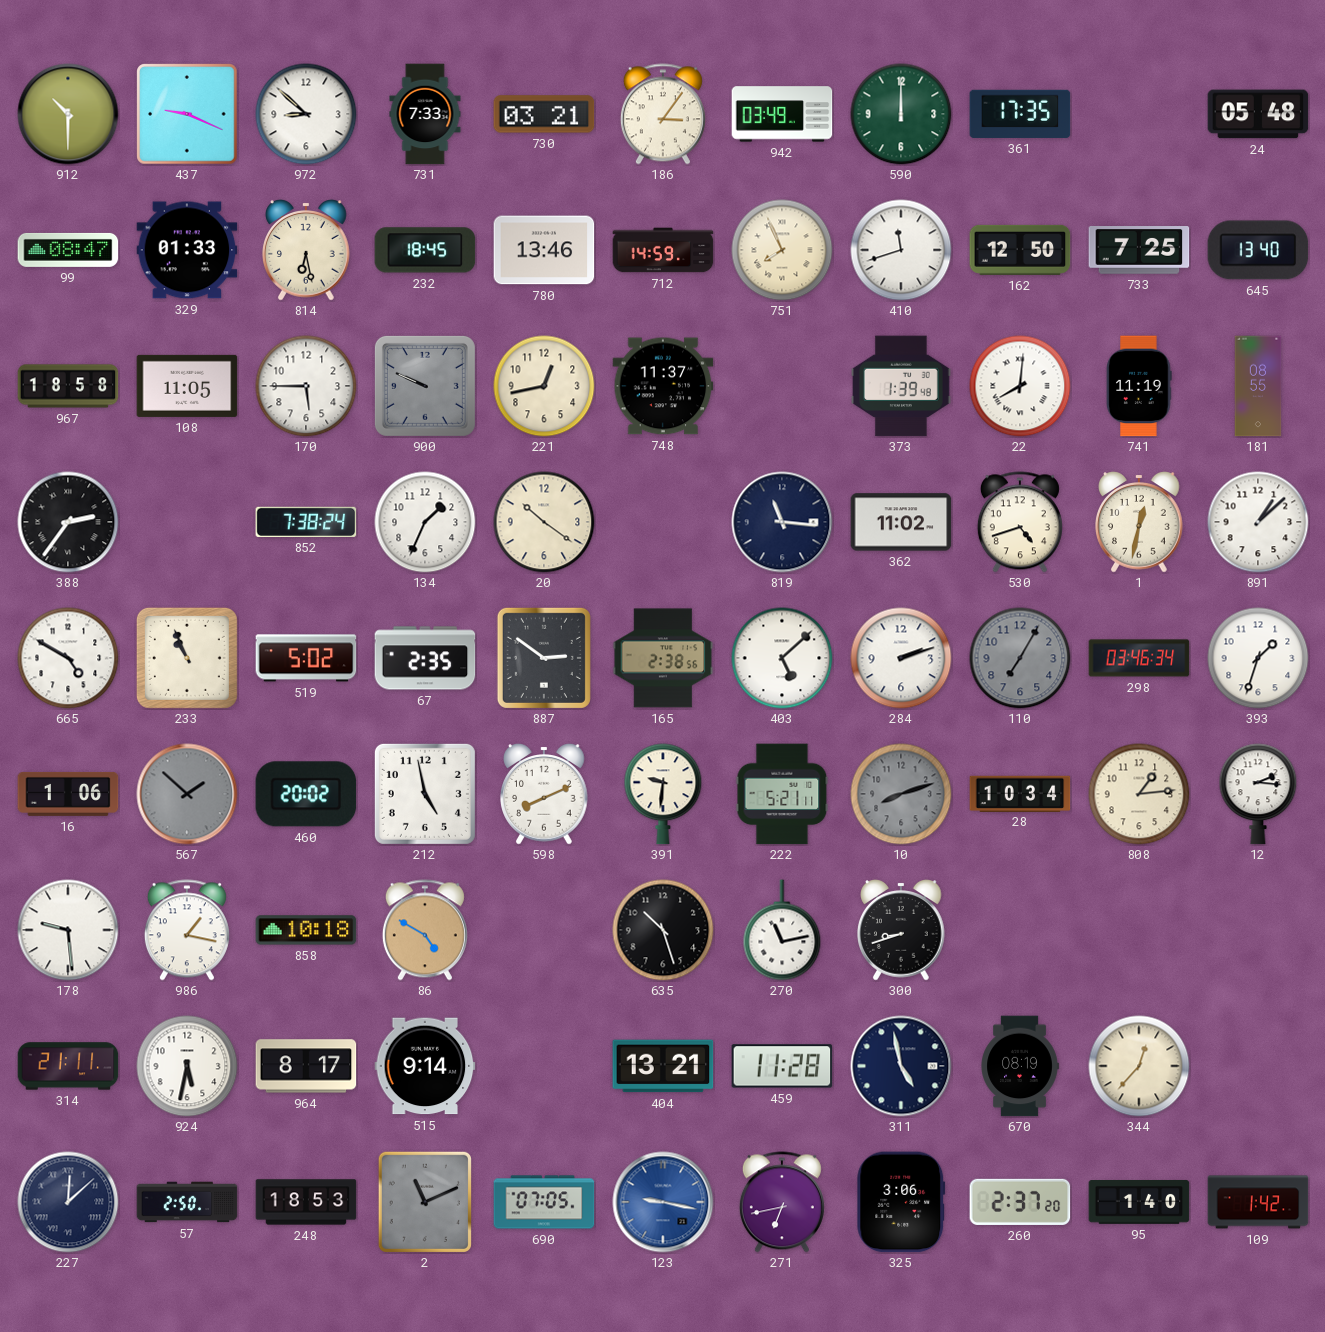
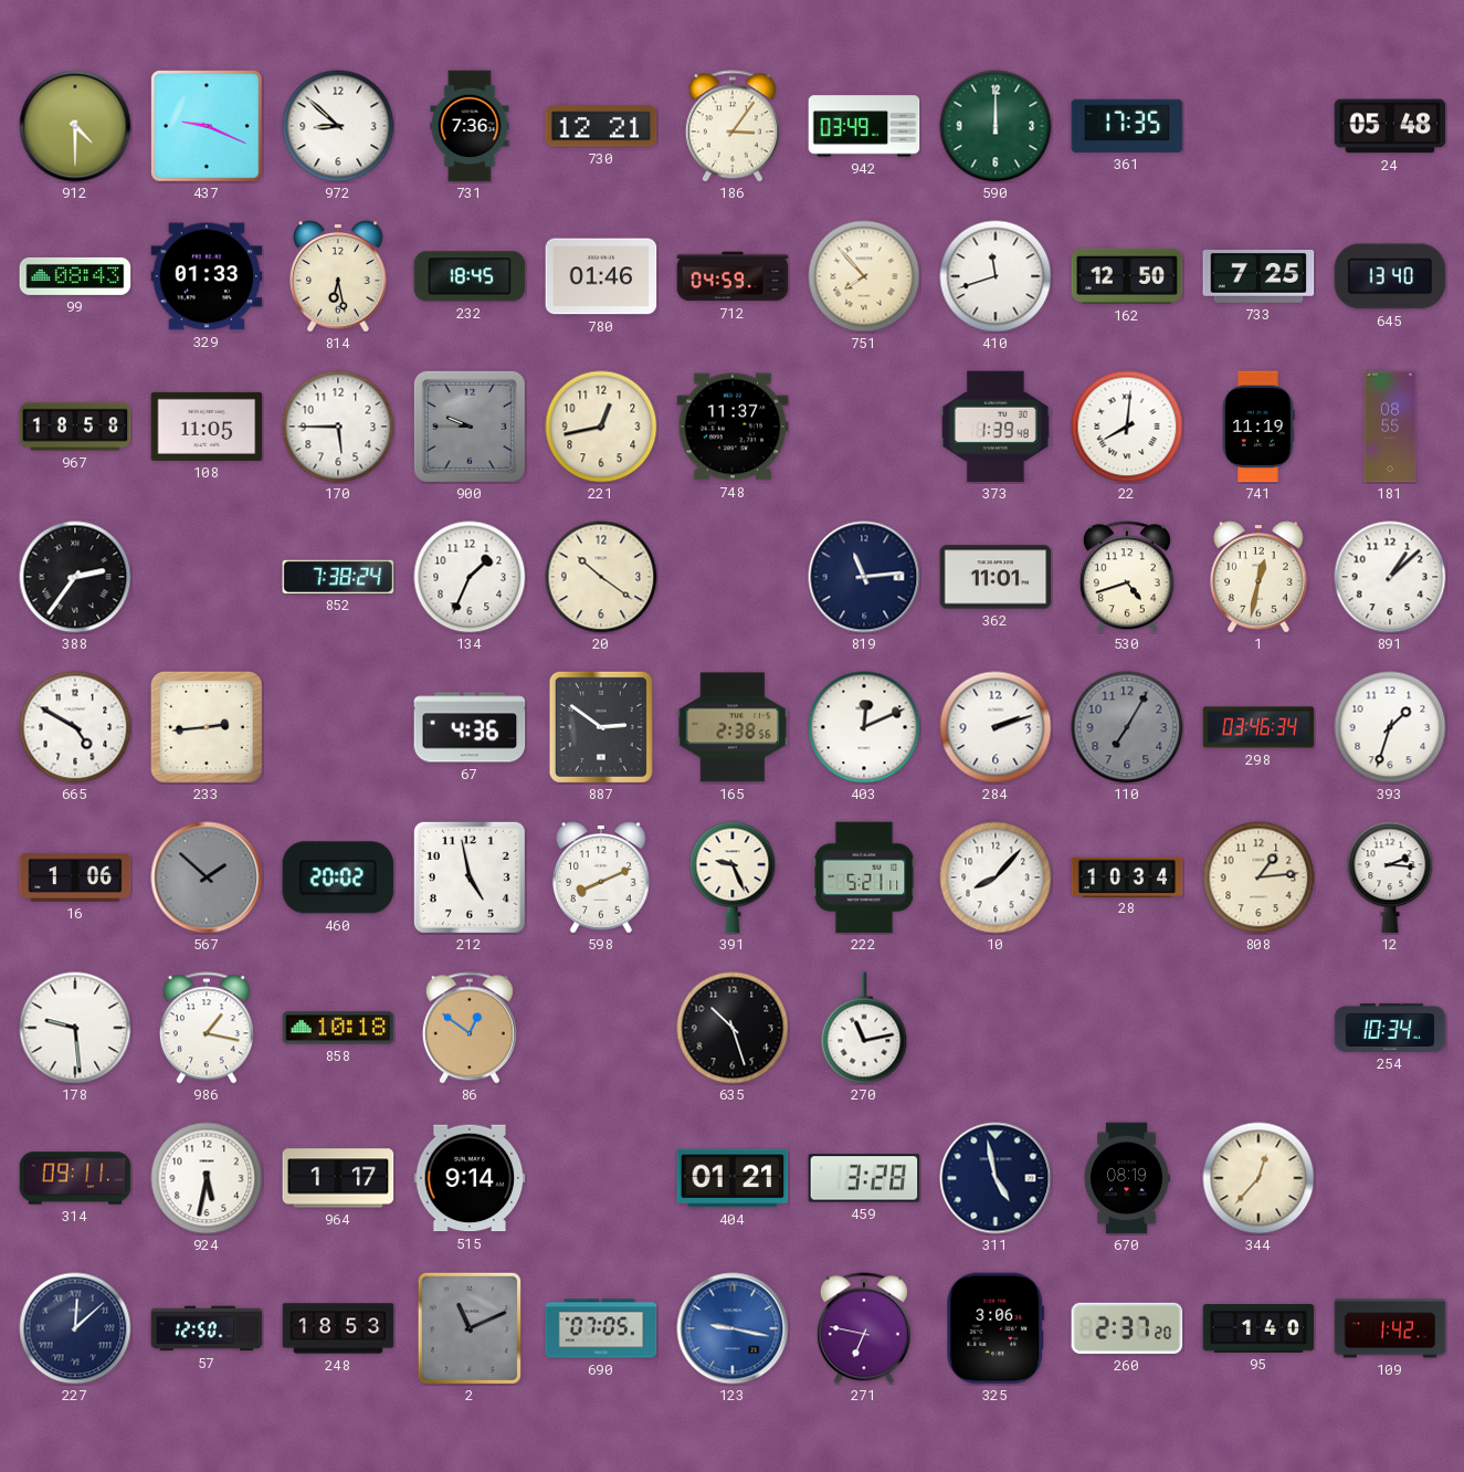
912: 10:30 -> 4:30 (75, 126)
731: 7:33 -> 7:36 (470, 126)
730: 03:21 -> 12:21 (601, 126)
99: 08:47 -> 08:43 (75, 276)
780: 13:46 -> 01:46 (601, 276)
712: 14:59 -> 04:59 (733, 276)
751: 7:56 -> 7:53 (864, 276)
900: 9:49 -> 9:45 (470, 427)
819: 11:16 -> 11:14 (864, 577)
362: 11:02 -> 11:01 (996, 577)
233: 10:56 -> 2:44 (207, 727)
519: 5:02 -> none (306, 658)
67: 2:35 -> 4:36 (470, 727)
403: 5:08 -> 12:11 (864, 727)
391: 9:31 -> 9:26 (733, 877)
10: 8:12 -> 8:07 (996, 877)
10 dial: grey -> white (996, 877)
86: 4:50 -> 12:51 (470, 1028)
300: 8:42 -> none (901, 930)
254: none -> 10:34 (1390, 1028)
314: 21:11 -> 09:11 (75, 1178)
964: 8:17 -> 1:17 (338, 1178)
404: 13:21 -> 01:21 (733, 1178)
459: 11:28 -> 3:28 (864, 1178)
57: 2:50 -> 12:50 (207, 1328)
271: 6:43 -> 6:47 (864, 1328)
